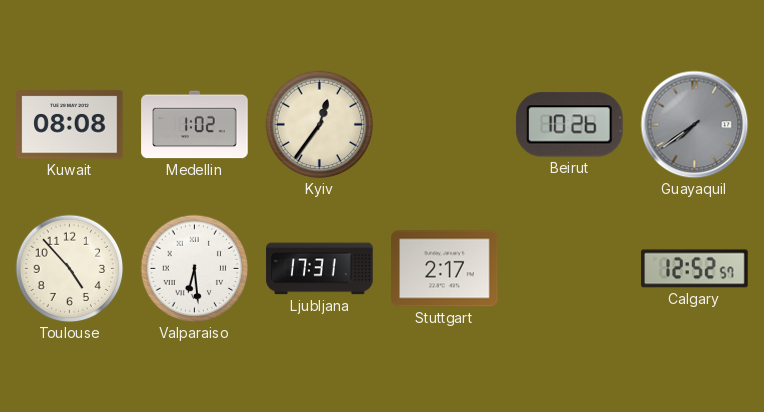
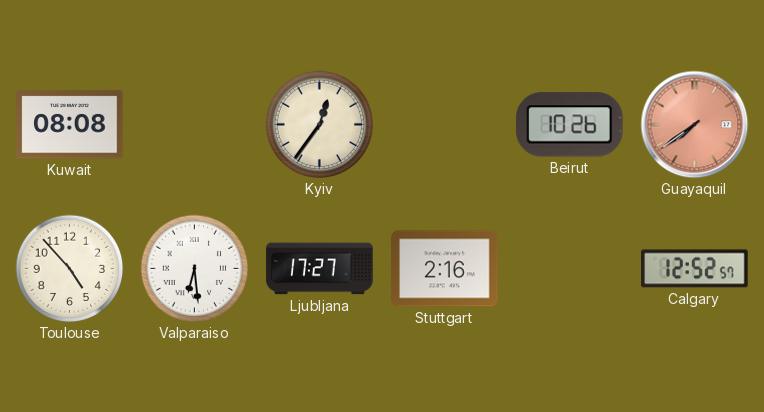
Medellin: 1:02 -> none (195, 125)
Guayaquil dial: grey -> salmon (695, 125)
Ljubljana: 17:31 -> 17:27 (320, 269)
Stuttgart: 2:17 -> 2:16 (445, 269)
